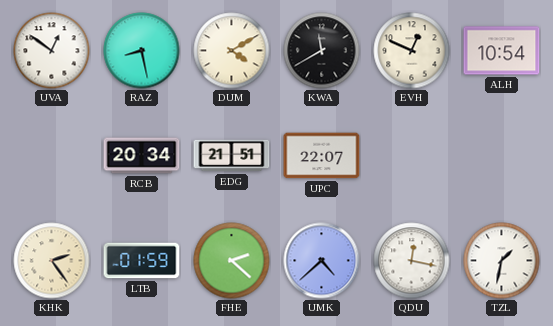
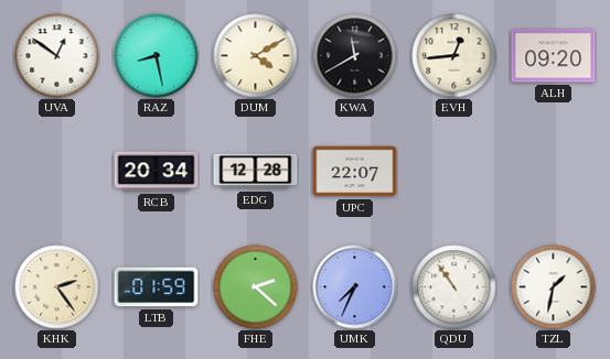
EVH: 12:49 -> 12:44 (454, 56)
ALH: 10:54 -> 09:20 (554, 56)
EDG: 21:51 -> 12:28 (256, 172)
UMK: 4:38 -> 7:34 (355, 287)
QDU: 12:17 -> 10:54 (454, 287)
